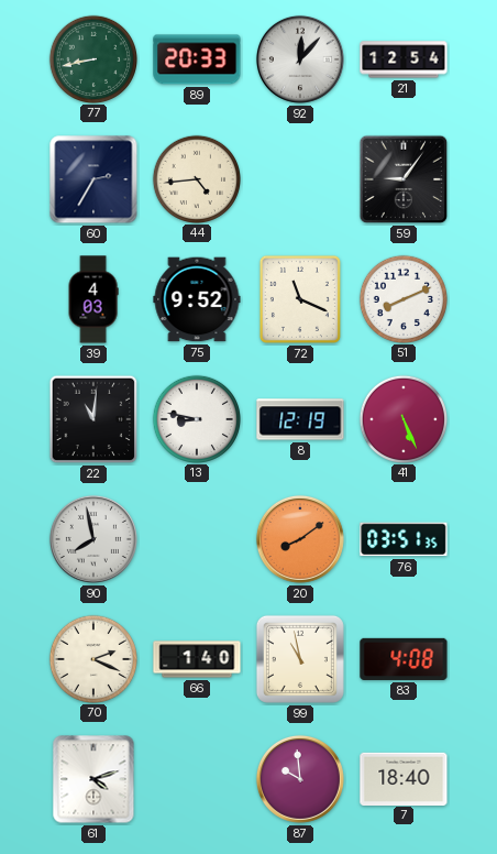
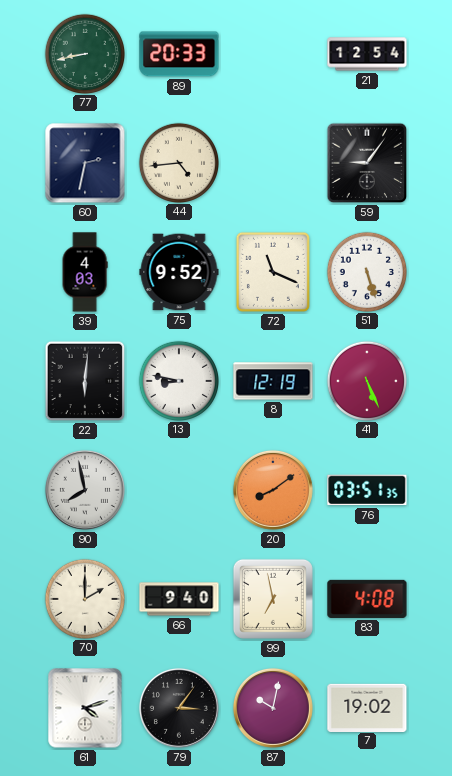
92: 12:07 -> none (300, 59)
60: 2:35 -> 2:32 (85, 163)
51: 8:11 -> 5:27 (366, 271)
22: 11:01 -> 6:01 (85, 381)
70: 2:19 -> 2:00 (84, 598)
66: 1:40 -> 9:40 (179, 599)
99: 10:58 -> 6:58 (273, 599)
79: none -> 3:06 (179, 708)
87: 9:59 -> 10:02 (273, 708)
7: 18:40 -> 19:02 (367, 707)
